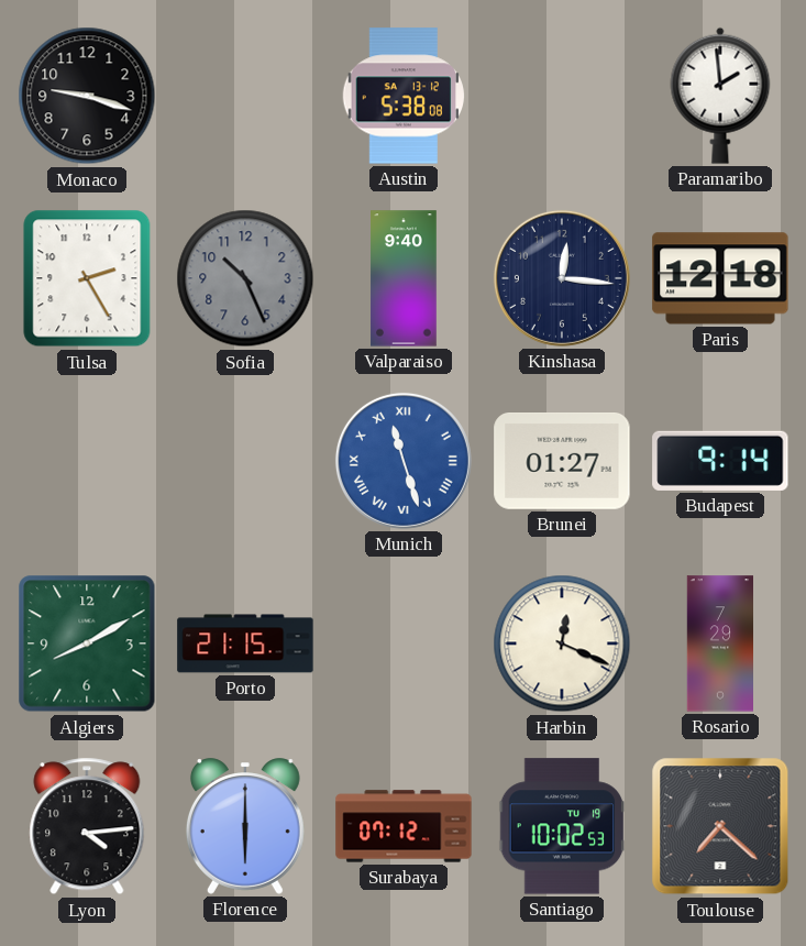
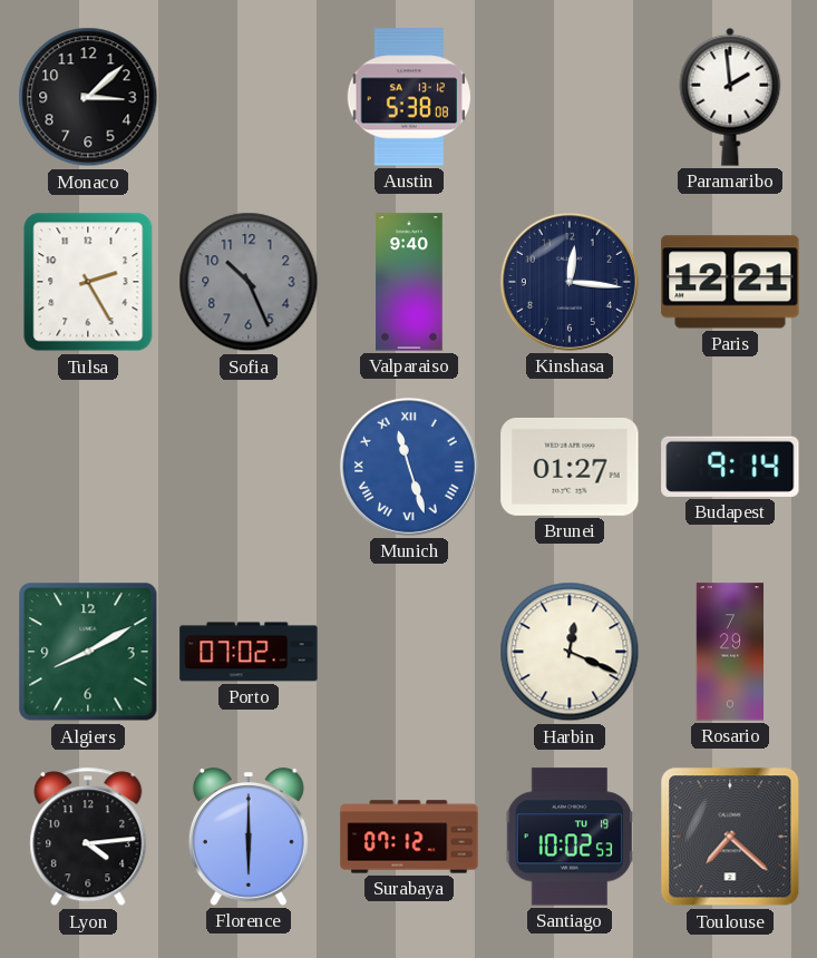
Monaco: 9:18 -> 3:08 (88, 97)
Paris: 12:18 -> 12:21 (730, 282)
Porto: 21:15 -> 07:02 (249, 652)
